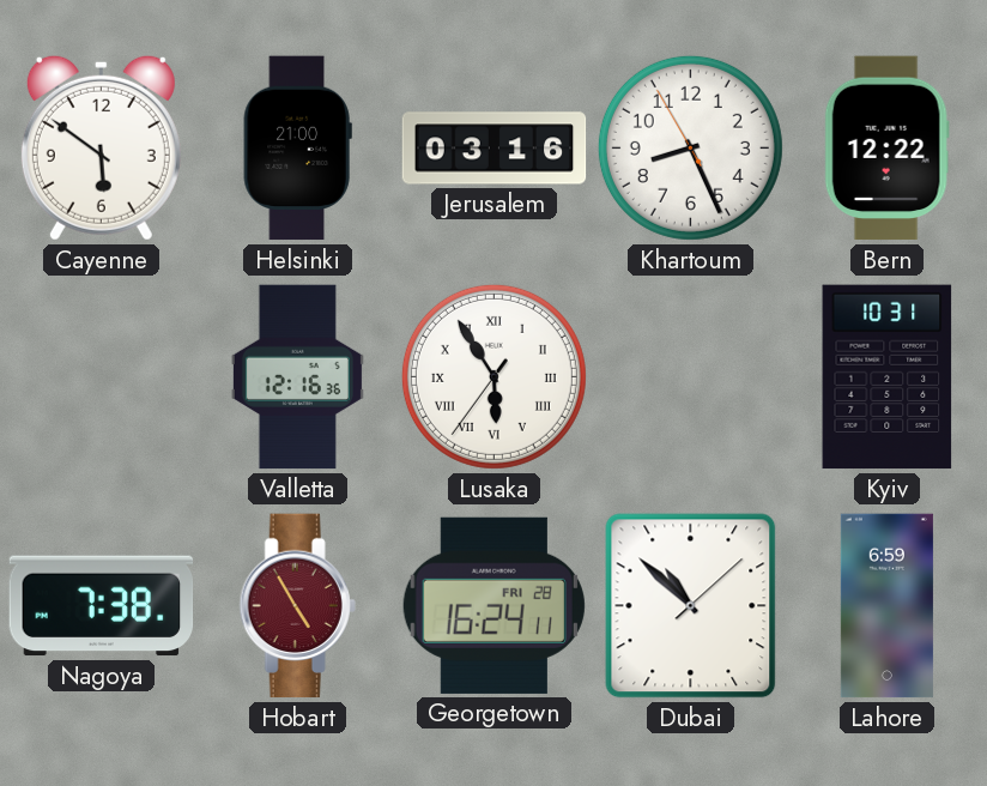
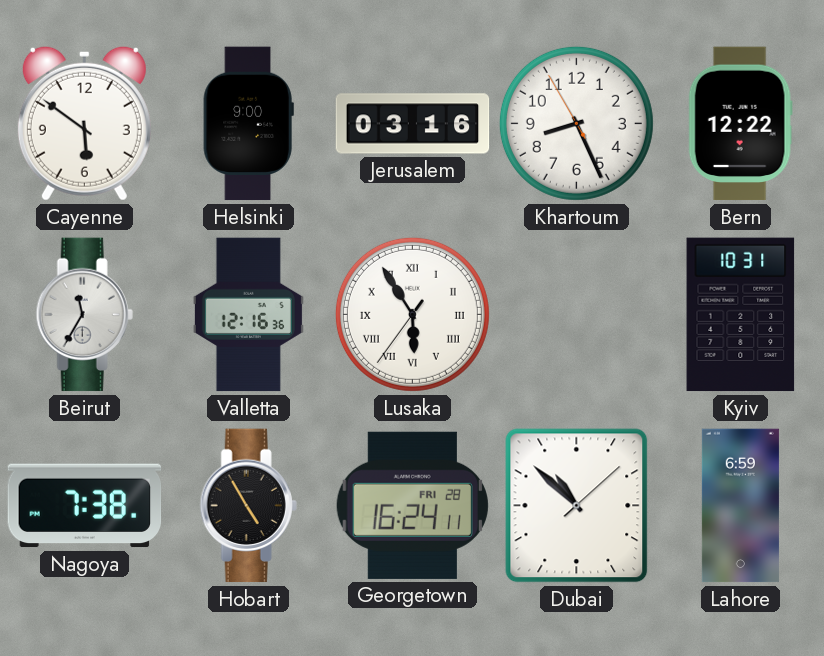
Helsinki: 21:00 -> 9:00 (248, 124)
Beirut: none -> 11:35 (84, 315)
Hobart dial: burgundy -> black (248, 506)
